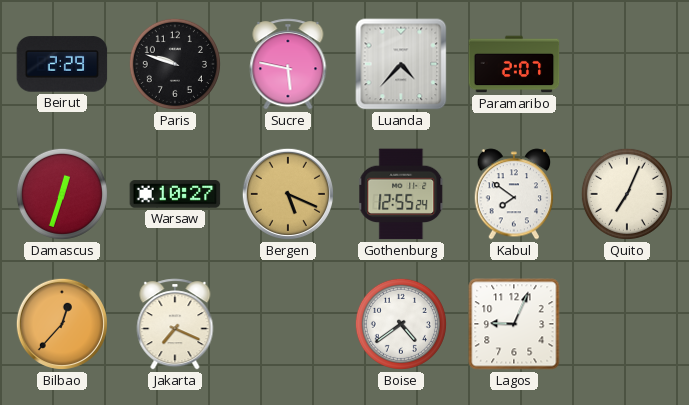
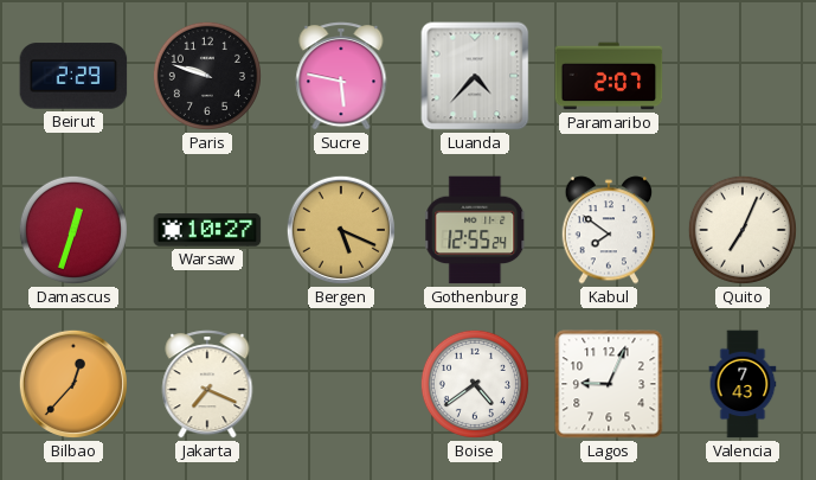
Valencia: none -> 7:43 (743, 384)
